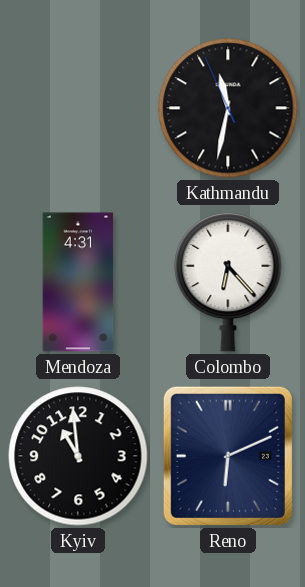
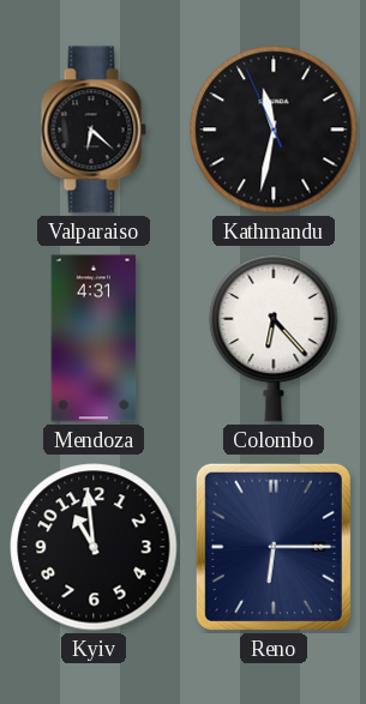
Valparaiso: none -> 6:22 (94, 130)
Reno: 6:11 -> 6:15 (274, 547)
